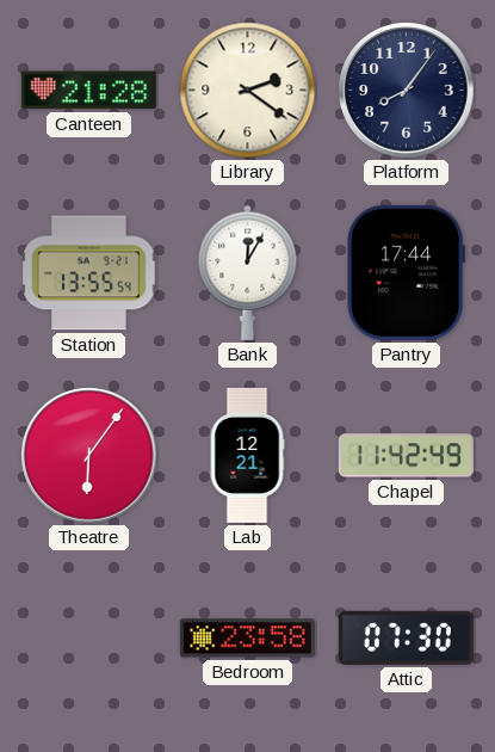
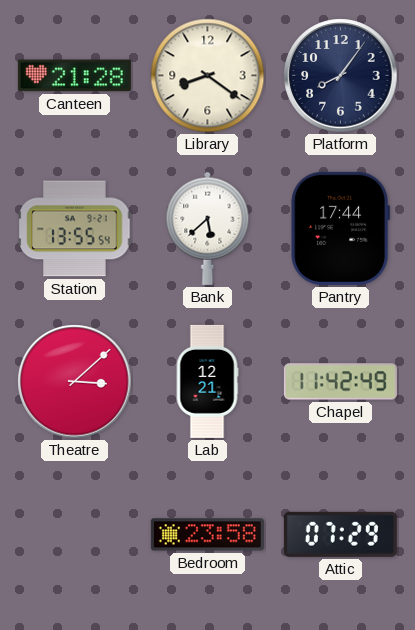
Library: 2:21 -> 8:21 (208, 76)
Bank: 12:05 -> 5:38 (208, 228)
Theatre: 6:06 -> 3:08 (75, 382)
Attic: 07:30 -> 07:29 (340, 534)
